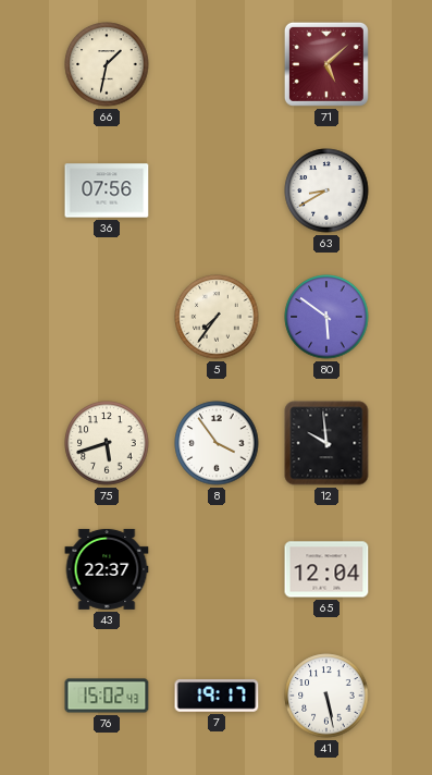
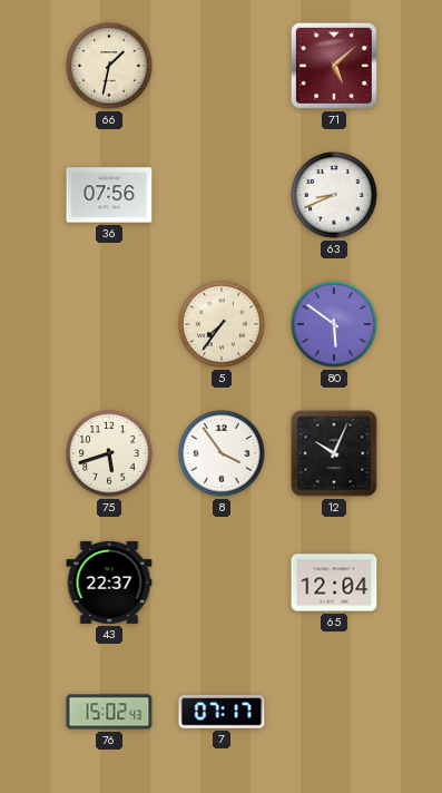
63: 8:40 -> 8:41 (334, 195)
12: 9:59 -> 10:04 (334, 453)
7: 19:17 -> 07:17 (222, 712)
41: 5:28 -> none (326, 696)
